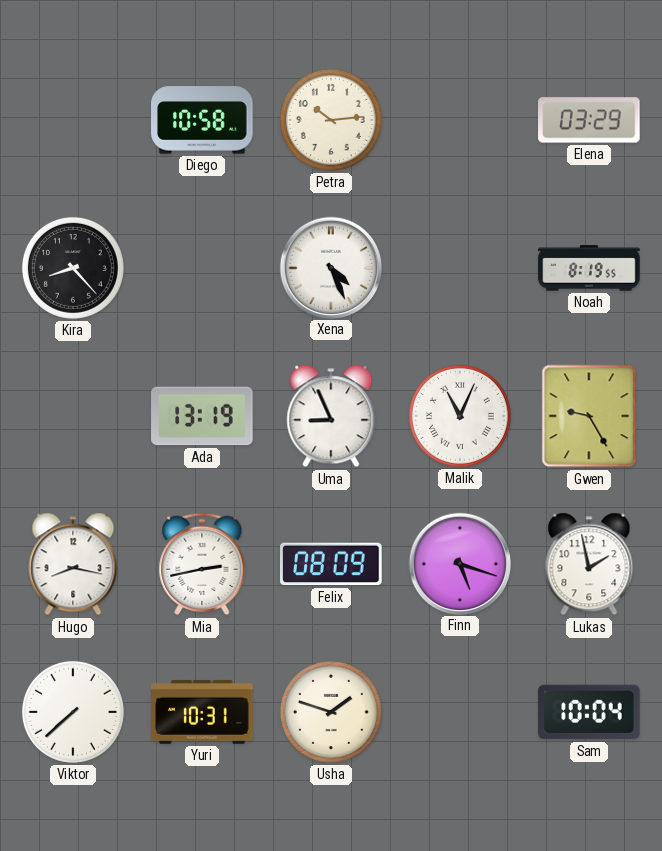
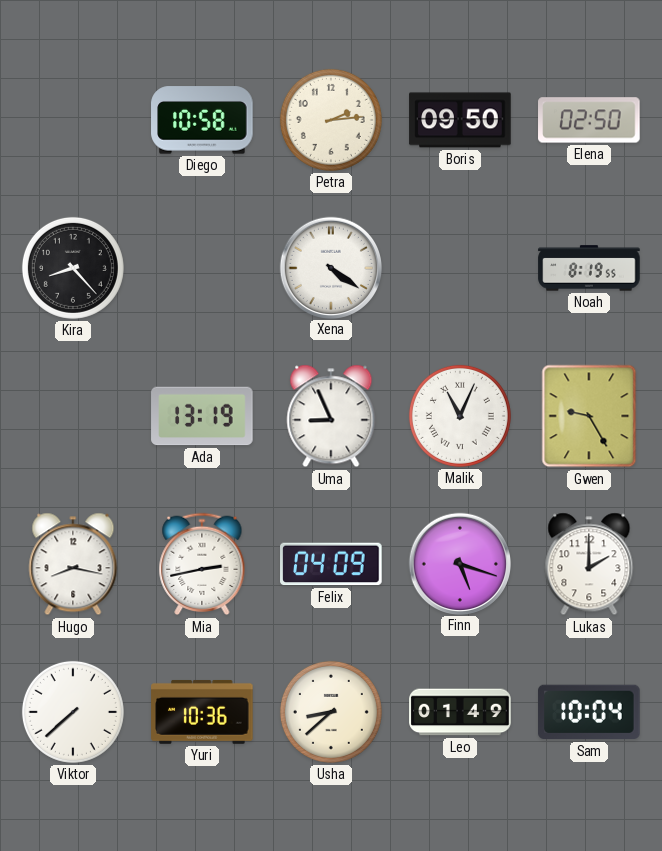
Petra: 10:14 -> 2:14 (331, 120)
Boris: none -> 09:50 (460, 120)
Elena: 03:29 -> 02:50 (589, 120)
Xena: 4:26 -> 4:21 (330, 267)
Felix: 08:09 -> 04:09 (331, 564)
Lukas: 1:58 -> 2:00 (589, 564)
Yuri: 10:31 -> 10:36 (202, 712)
Usha: 1:48 -> 8:38 (331, 712)
Leo: none -> 01:49 (460, 712)
